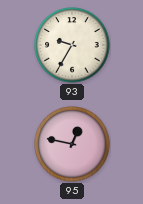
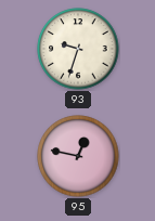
93: 9:35 -> 9:33 (78, 49)
